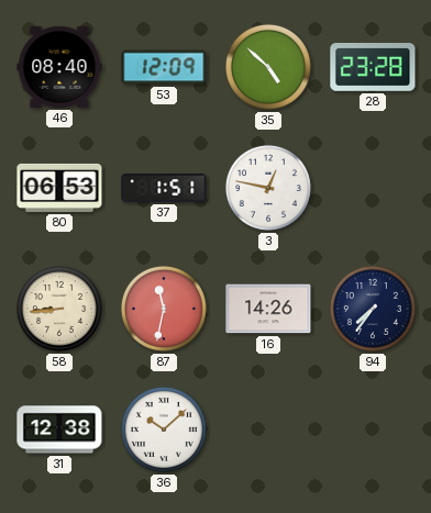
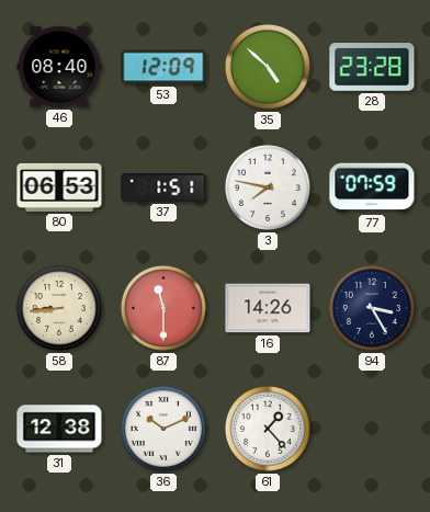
3: 12:47 -> 7:47 (268, 187)
77: none -> 07:59 (372, 187)
87: 11:32 -> 11:30 (163, 308)
94: 7:36 -> 3:25 (372, 308)
36: 10:08 -> 10:11 (163, 429)
61: none -> 1:23 (268, 429)
